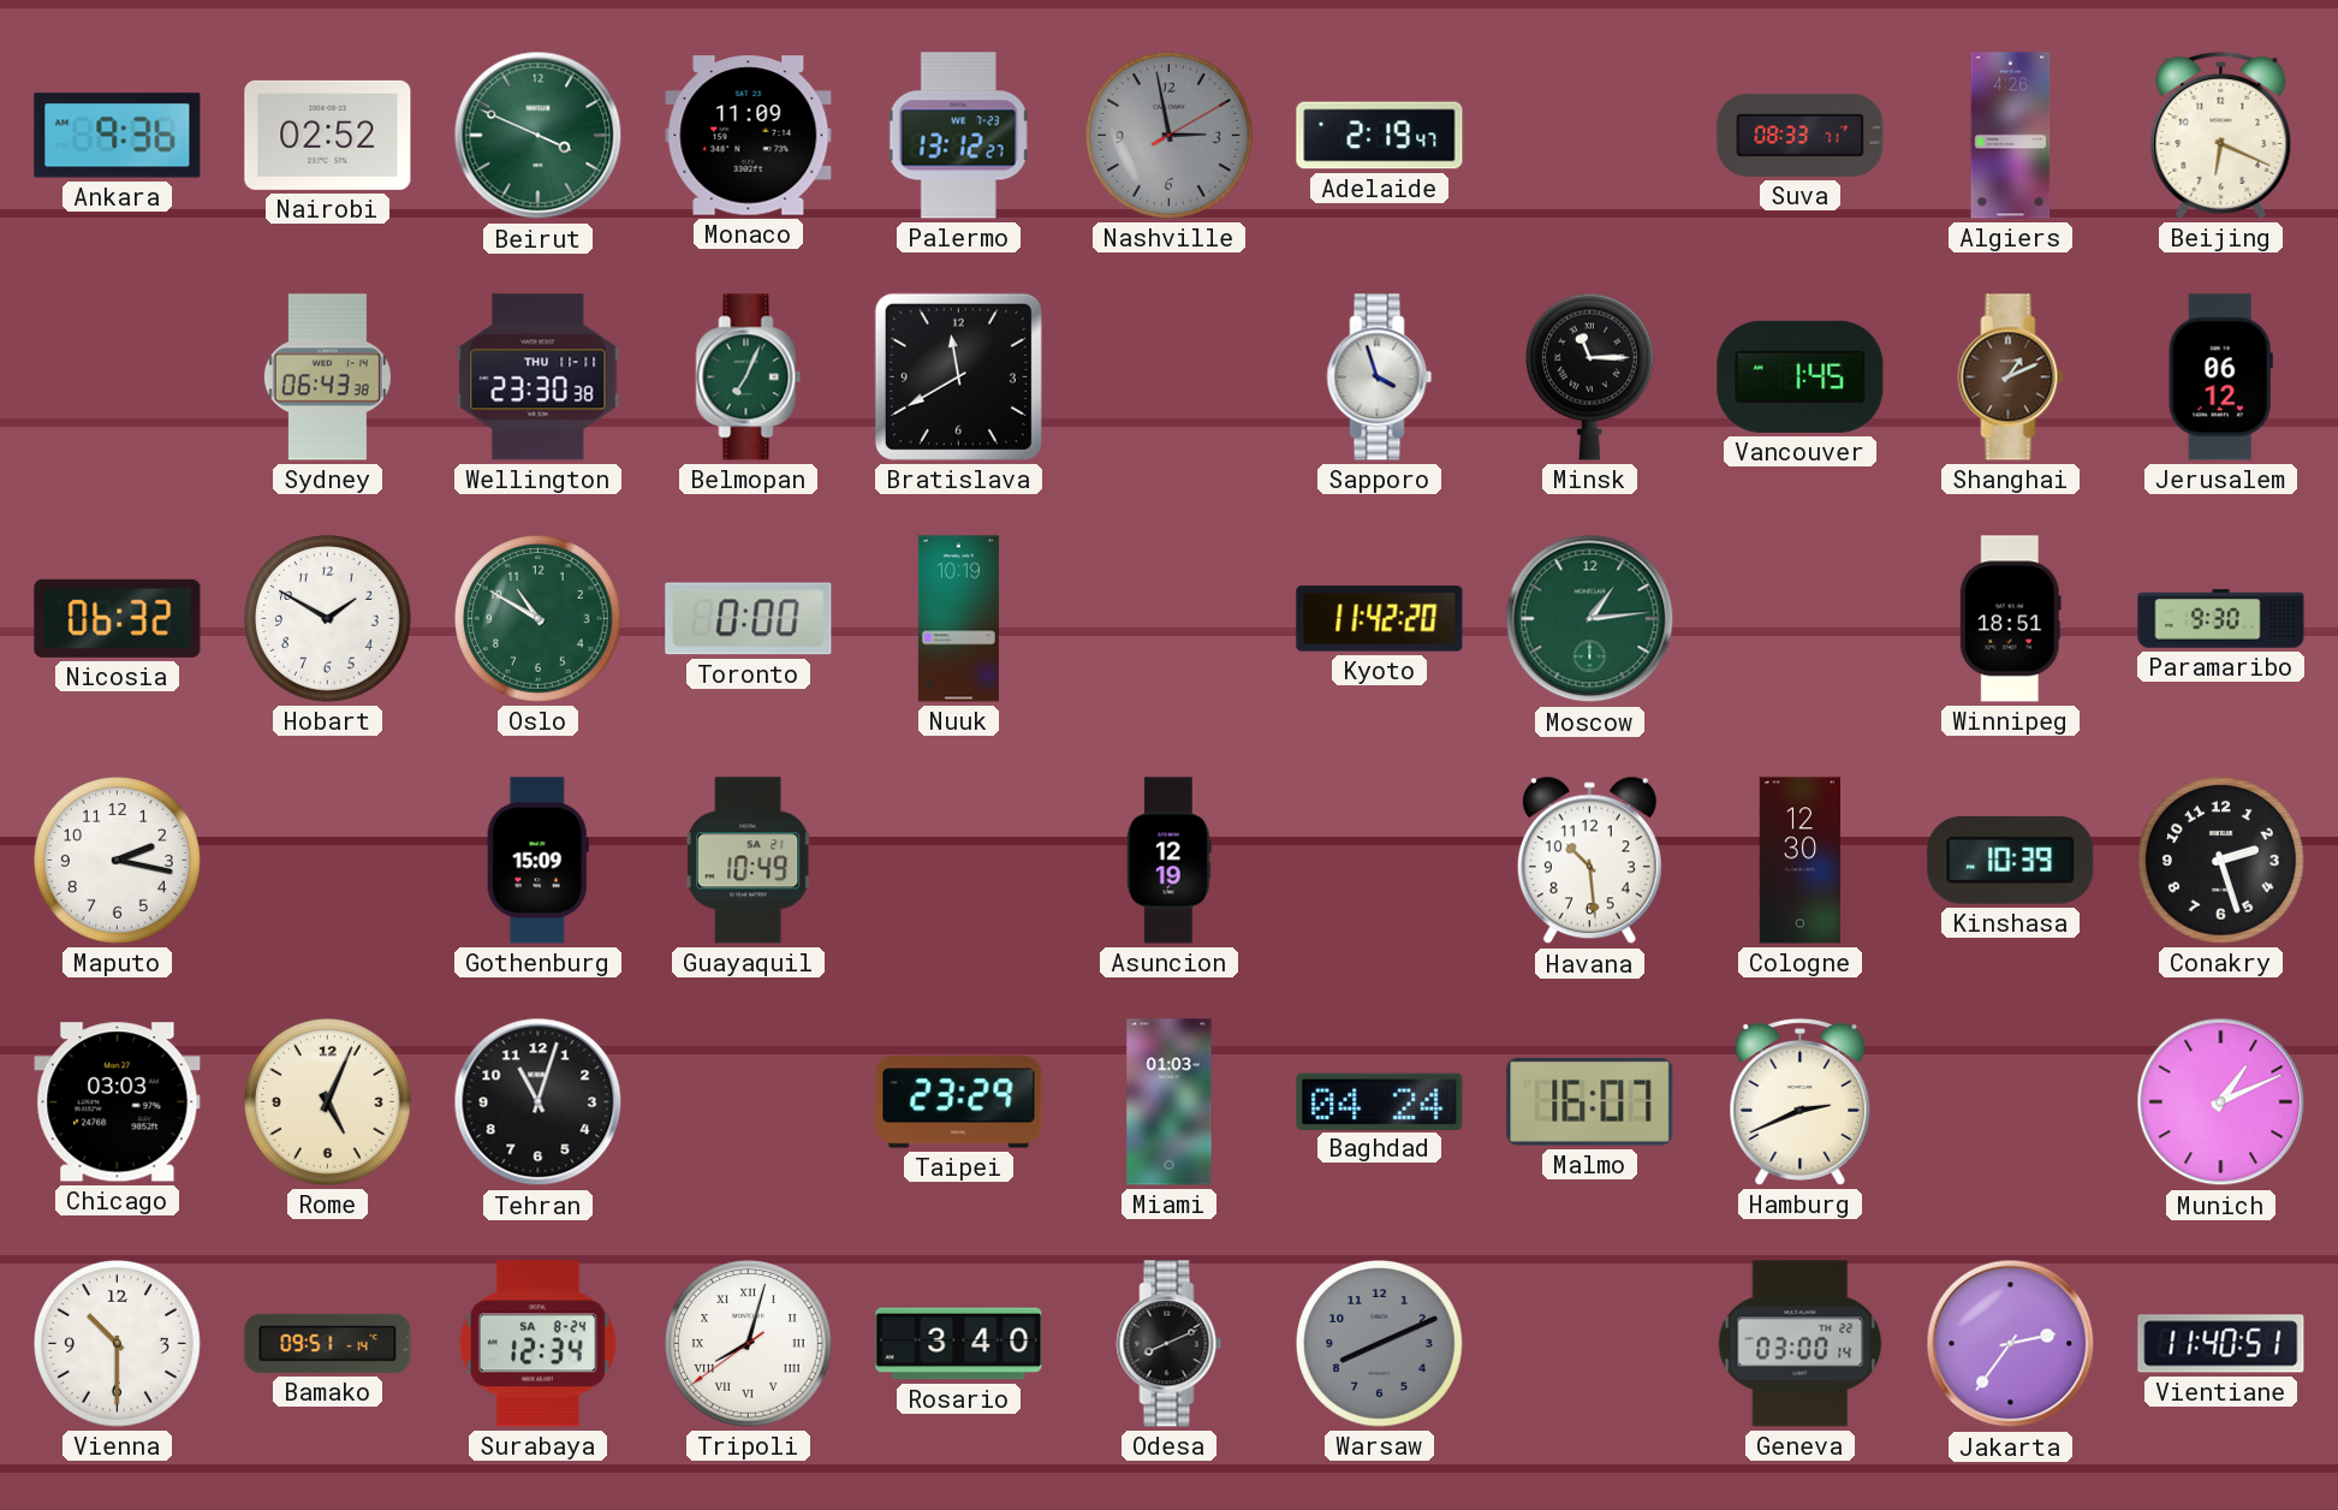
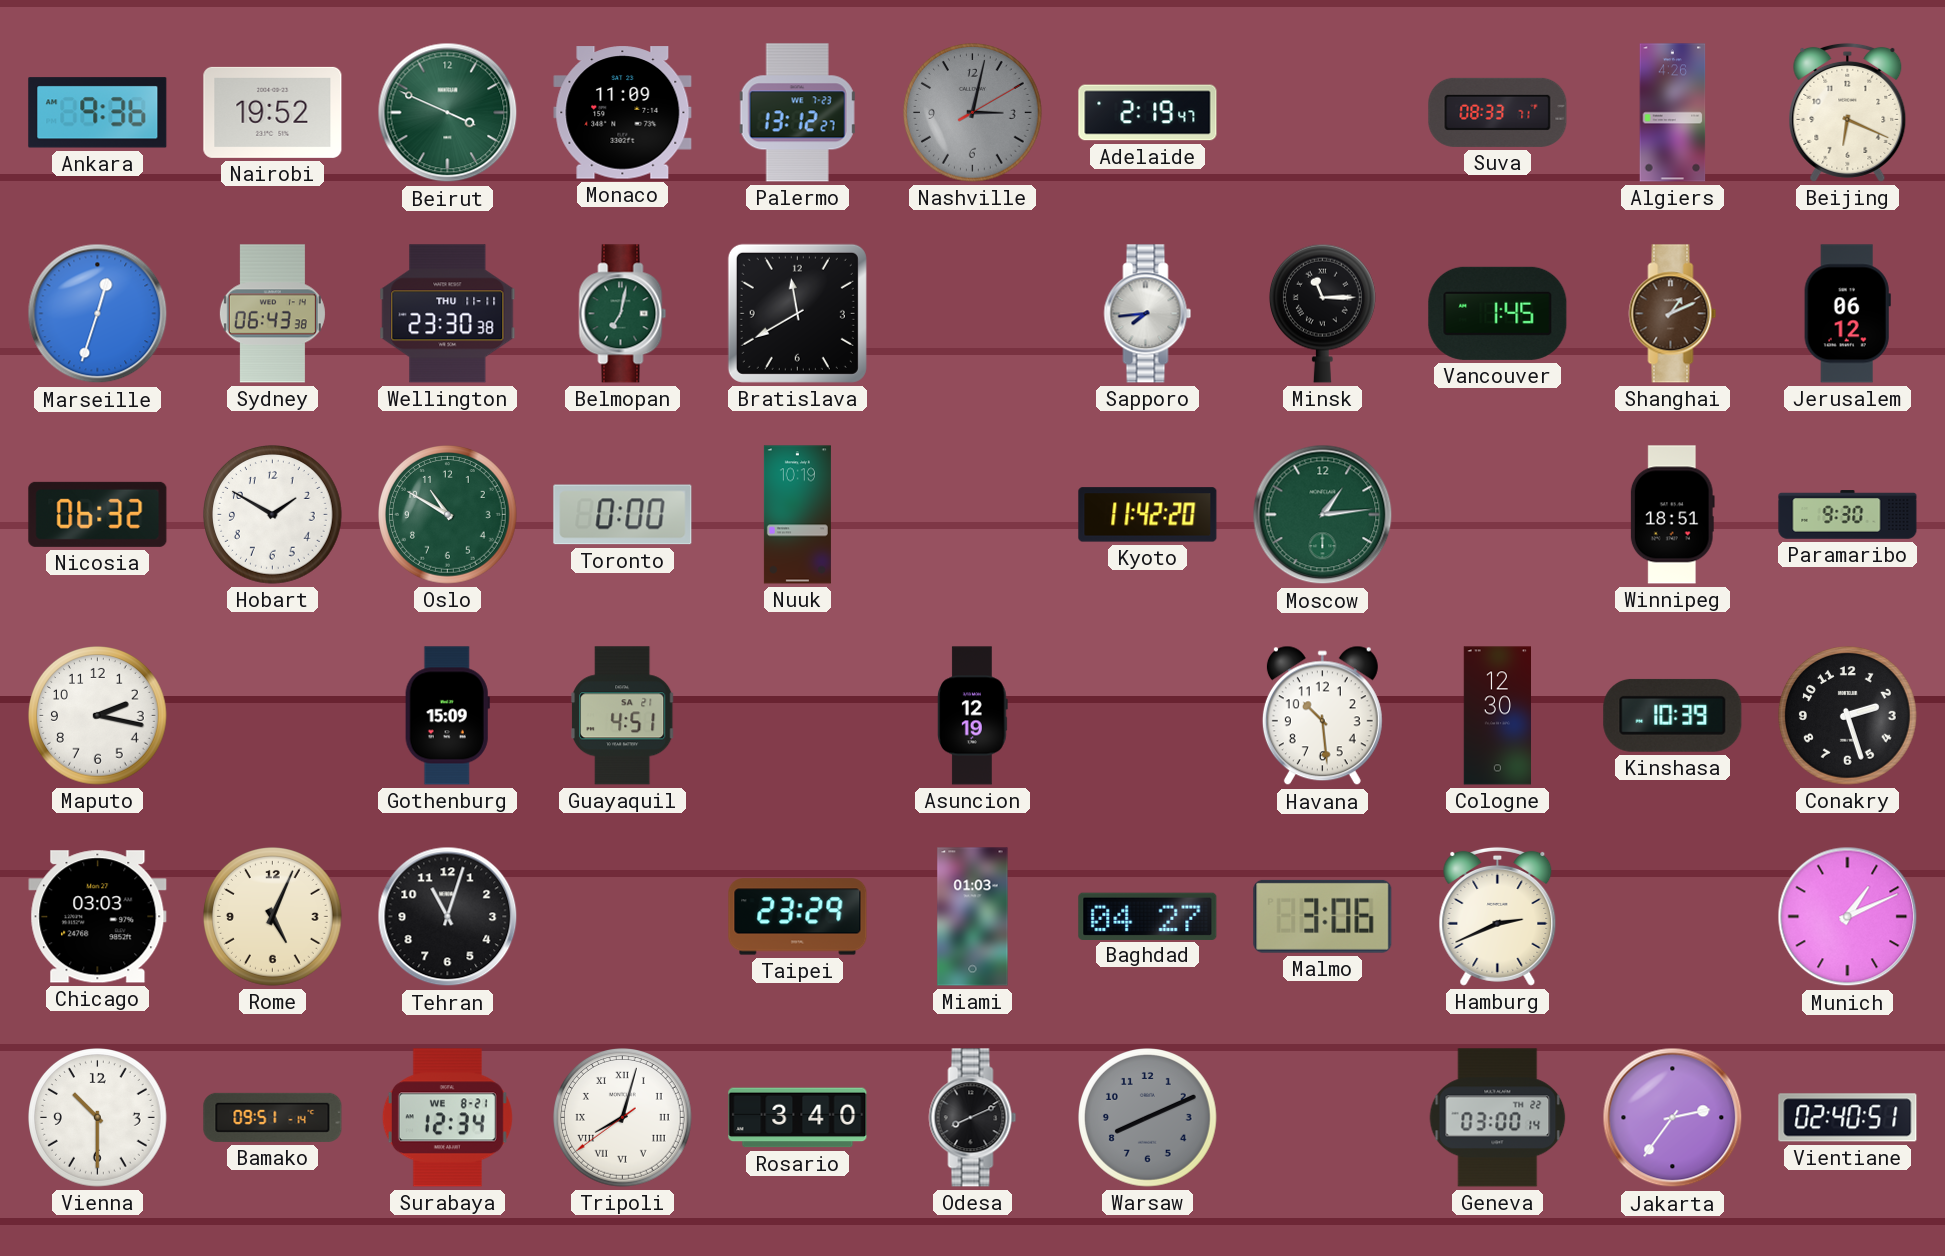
Nairobi: 02:52 -> 19:52 (273, 112)
Nashville: 2:58 -> 3:02 (973, 113)
Marseille: none -> 12:33 (98, 314)
Belmopan: 7:04 -> 7:02 (623, 314)
Sapporo: 3:57 -> 7:44 (1148, 314)
Guayaquil: 10:49 -> 4:51 (623, 716)
Baghdad: 04:24 -> 04:27 (1148, 916)
Malmo: 16:07 -> 3:06 (1323, 916)
Surabaya date: SA 8-24 -> WE 8-21 (447, 1118)
Vientiane: 11:40 -> 02:40 (1848, 1118)
